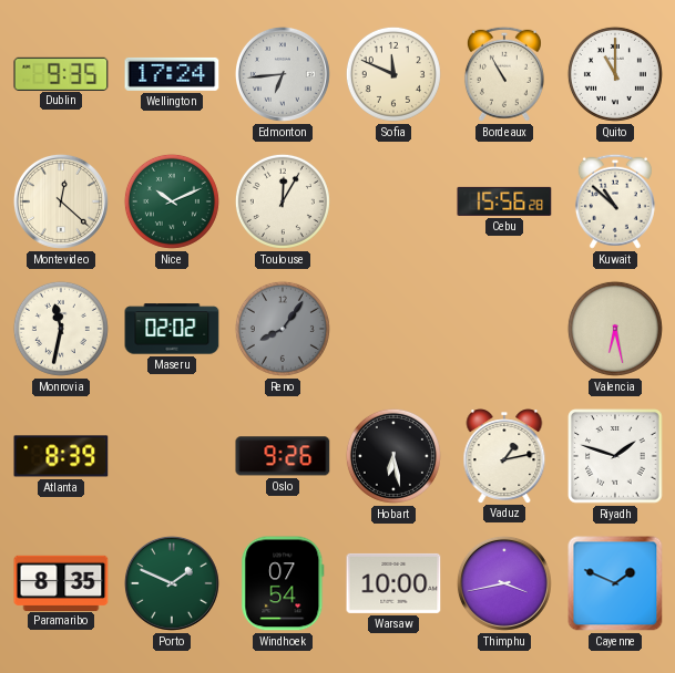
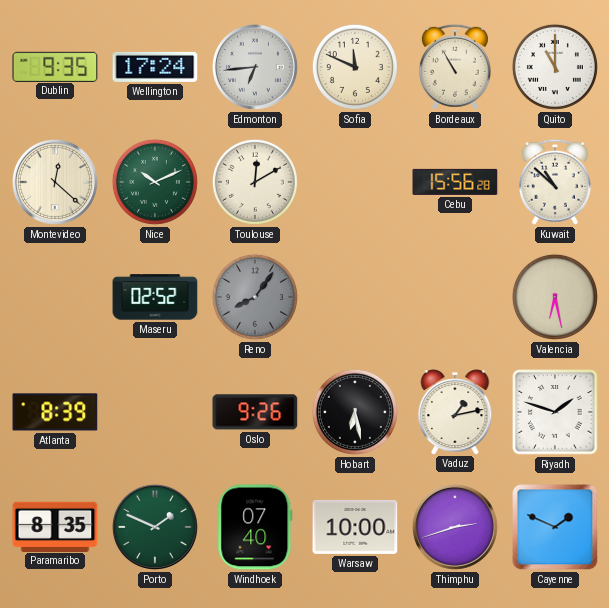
Toulouse: 12:05 -> 12:10 (255, 182)
Monrovia: 11:32 -> none (61, 329)
Maseru: 02:02 -> 02:52 (155, 297)
Windhoek: 07:54 -> 07:40 (255, 527)
Thimphu: 3:43 -> 2:42 (455, 527)
